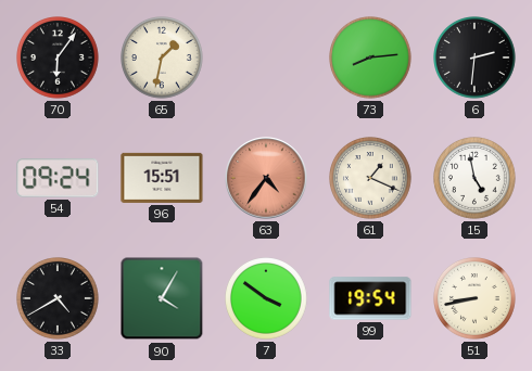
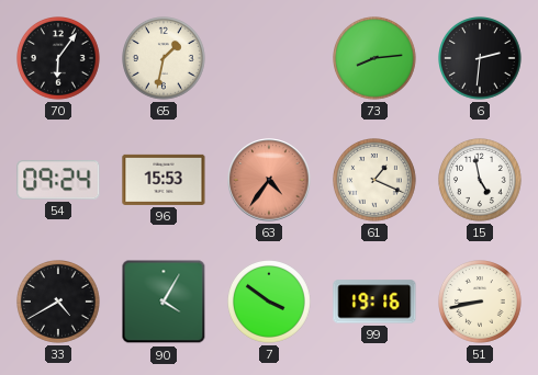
96: 15:51 -> 15:53 (164, 180)
99: 19:54 -> 19:16 (374, 302)
